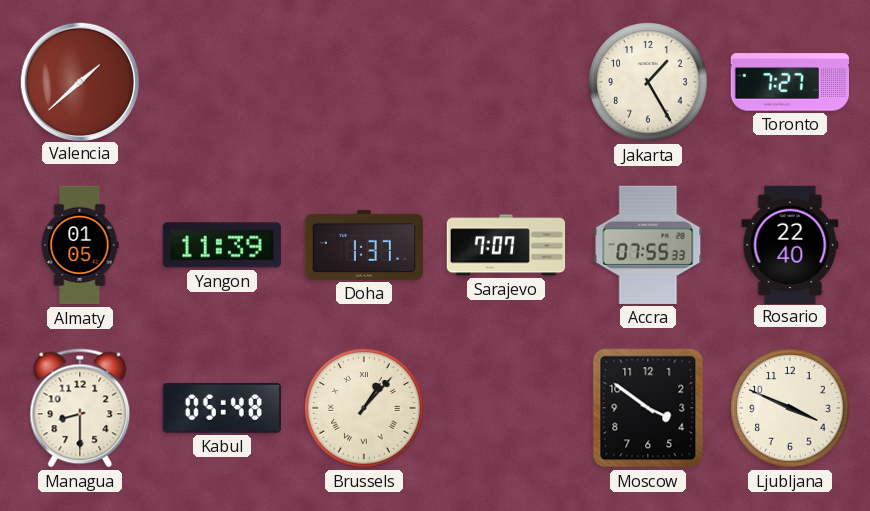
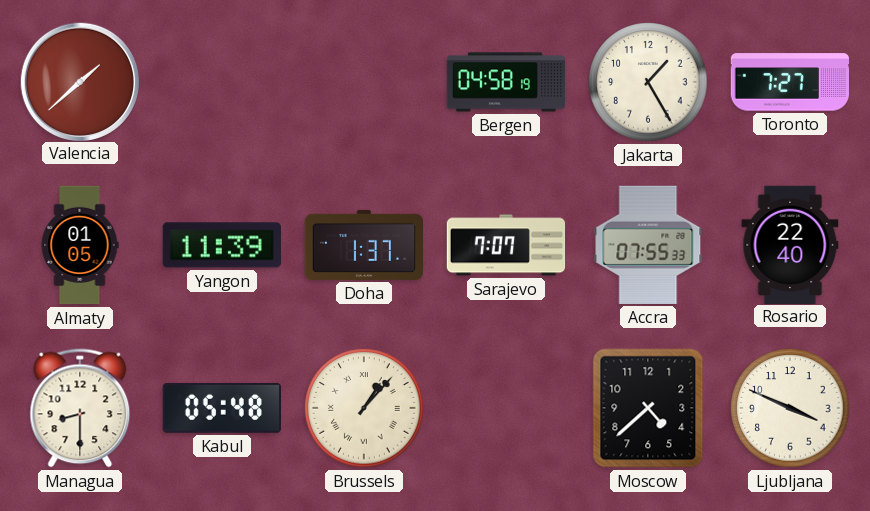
Bergen: none -> 04:58 (506, 82)
Moscow: 3:51 -> 4:38 (648, 408)
